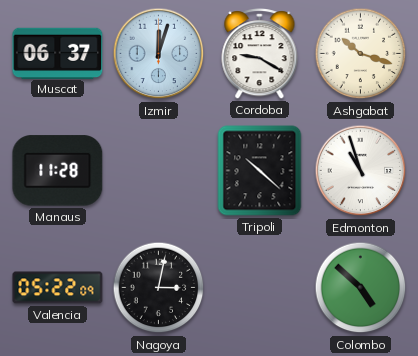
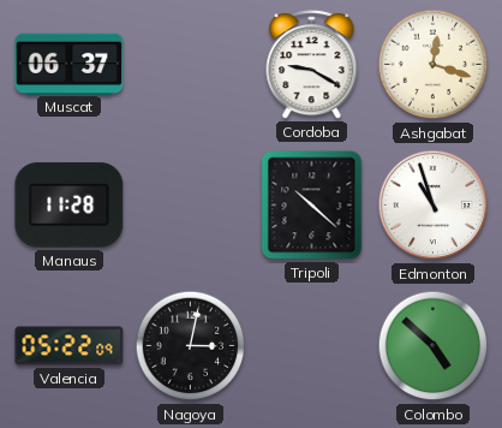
Izmir: 12:03 -> none (159, 54)
Ashgabat: 10:18 -> 12:18 (434, 65)
